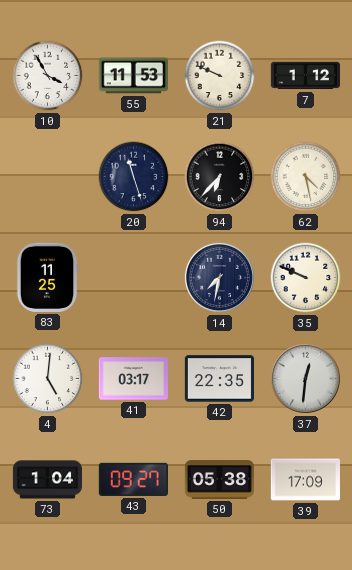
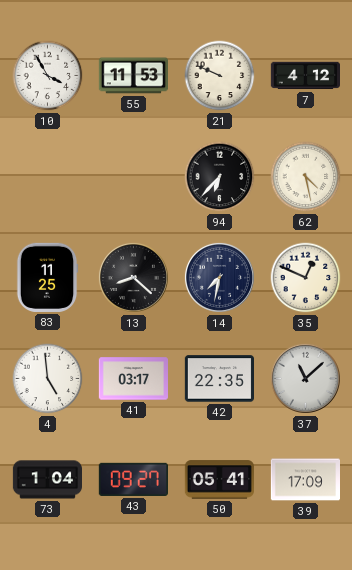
7: 1:12 -> 4:12 (305, 76)
20: 11:27 -> none (134, 177)
13: none -> 8:22 (133, 277)
35: 9:49 -> 12:49 (306, 278)
4: 5:01 -> 4:59 (48, 379)
37: 12:31 -> 11:08 (305, 378)
50: 05:38 -> 05:41 (219, 480)
